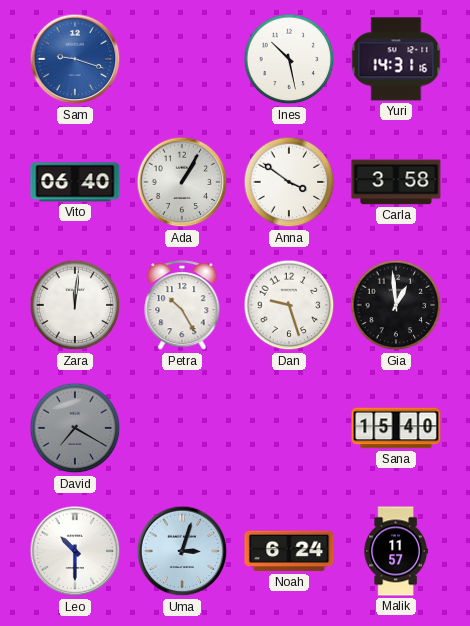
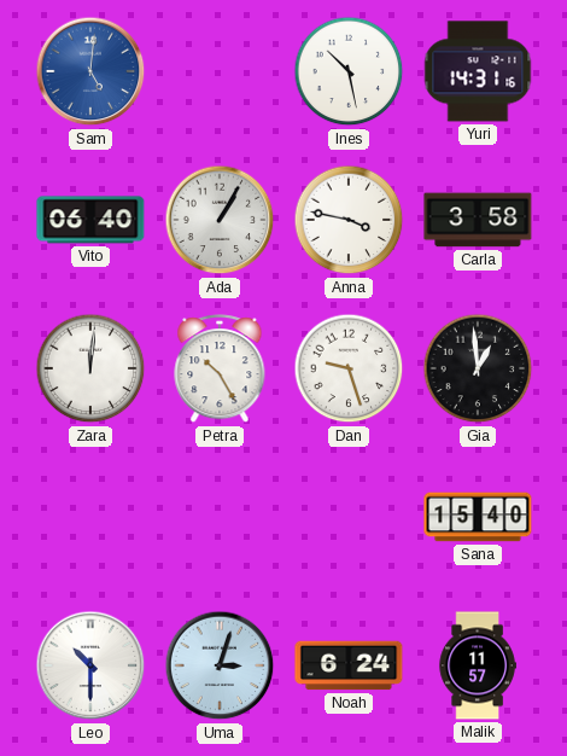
Sam: 9:18 -> 5:01 (90, 71)
Anna: 3:51 -> 3:47 (349, 220)
David: 7:20 -> none (75, 428)
